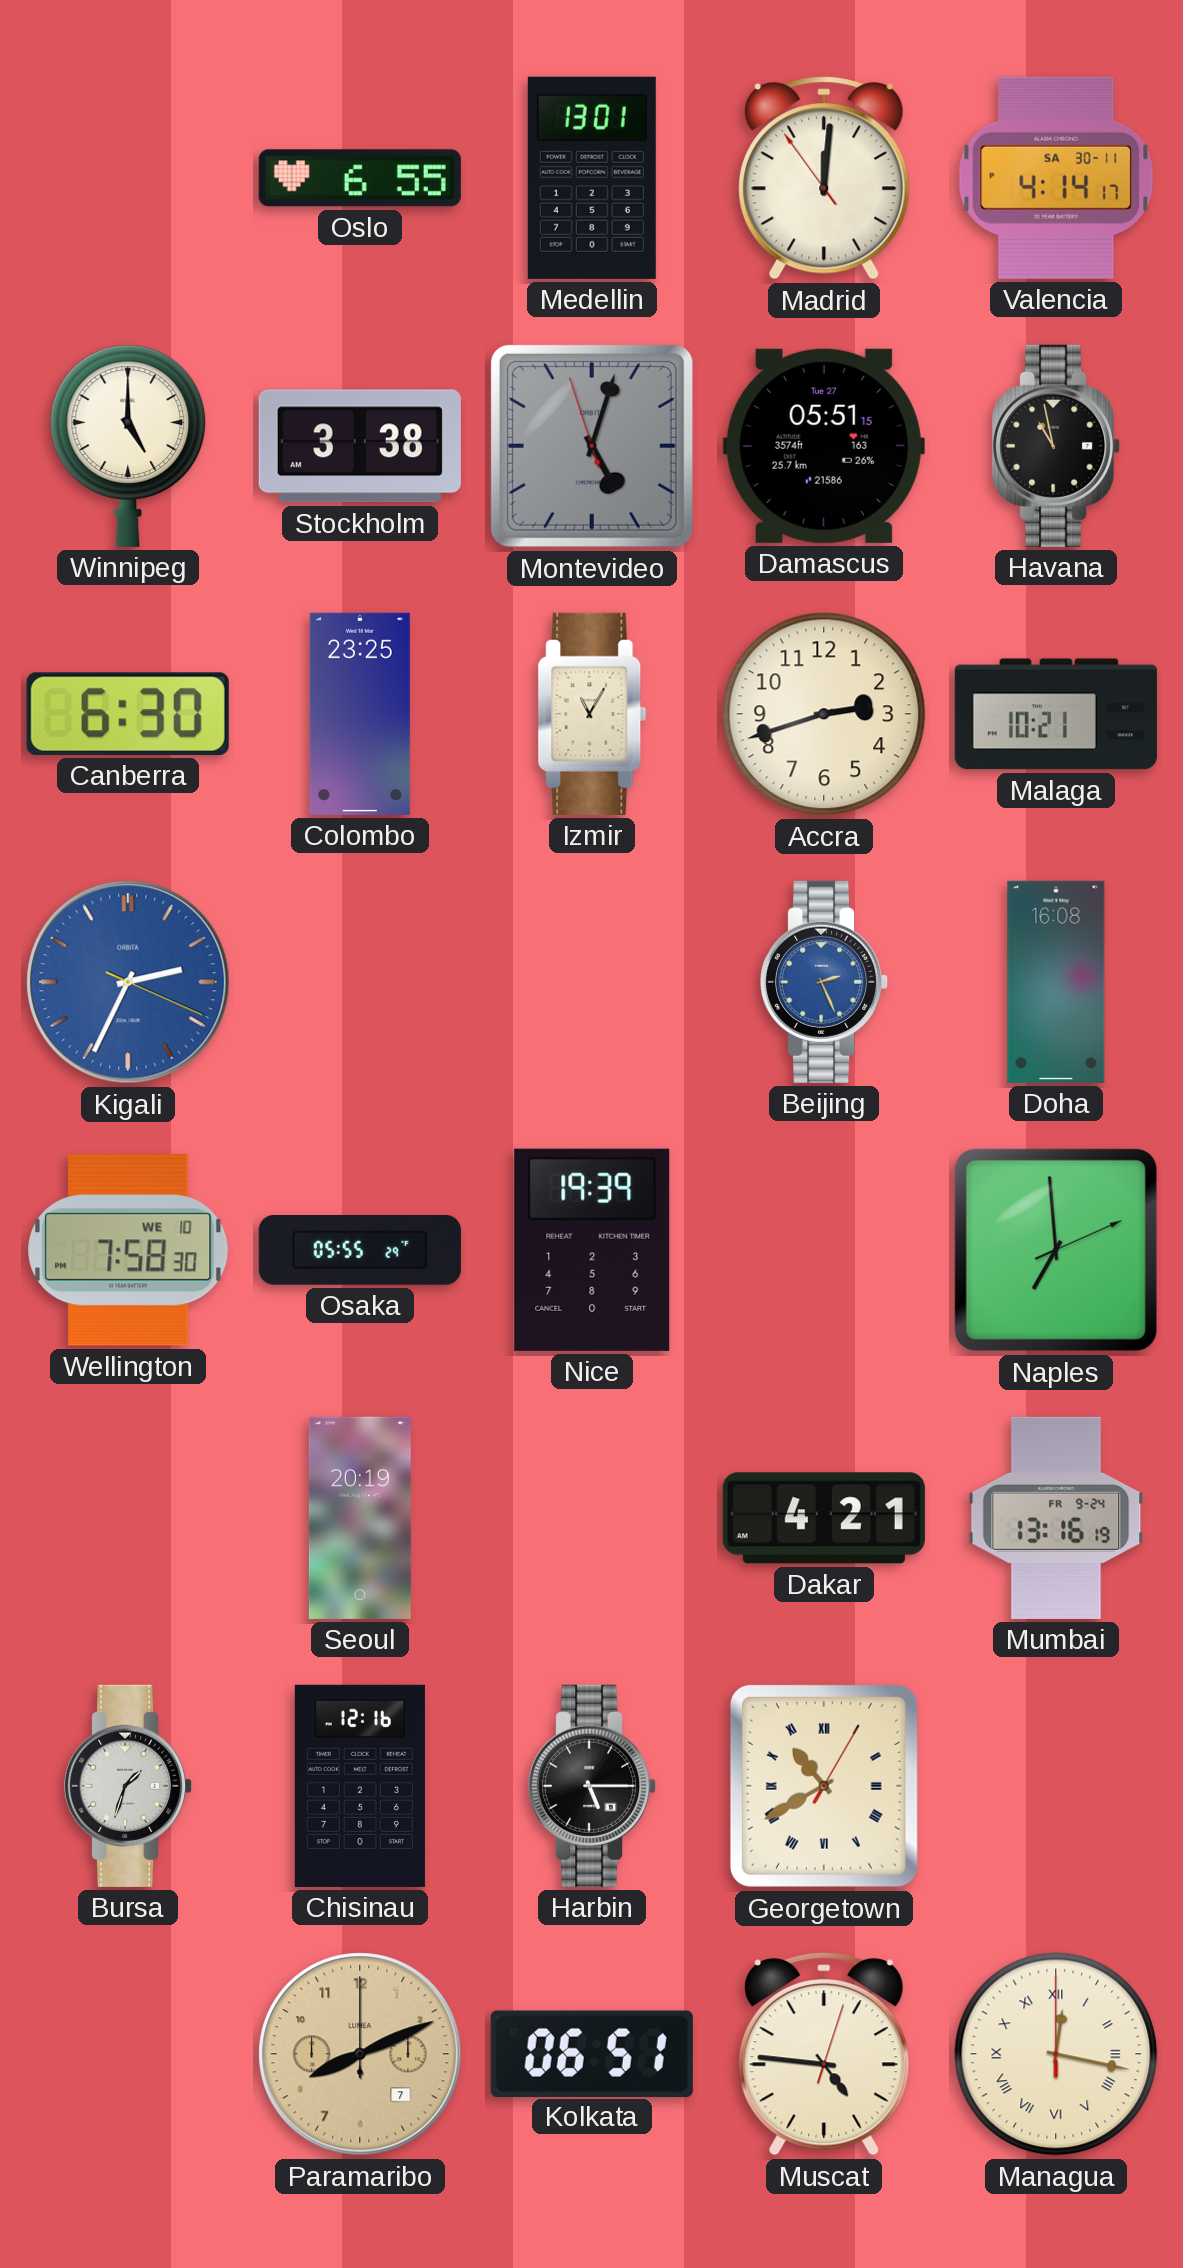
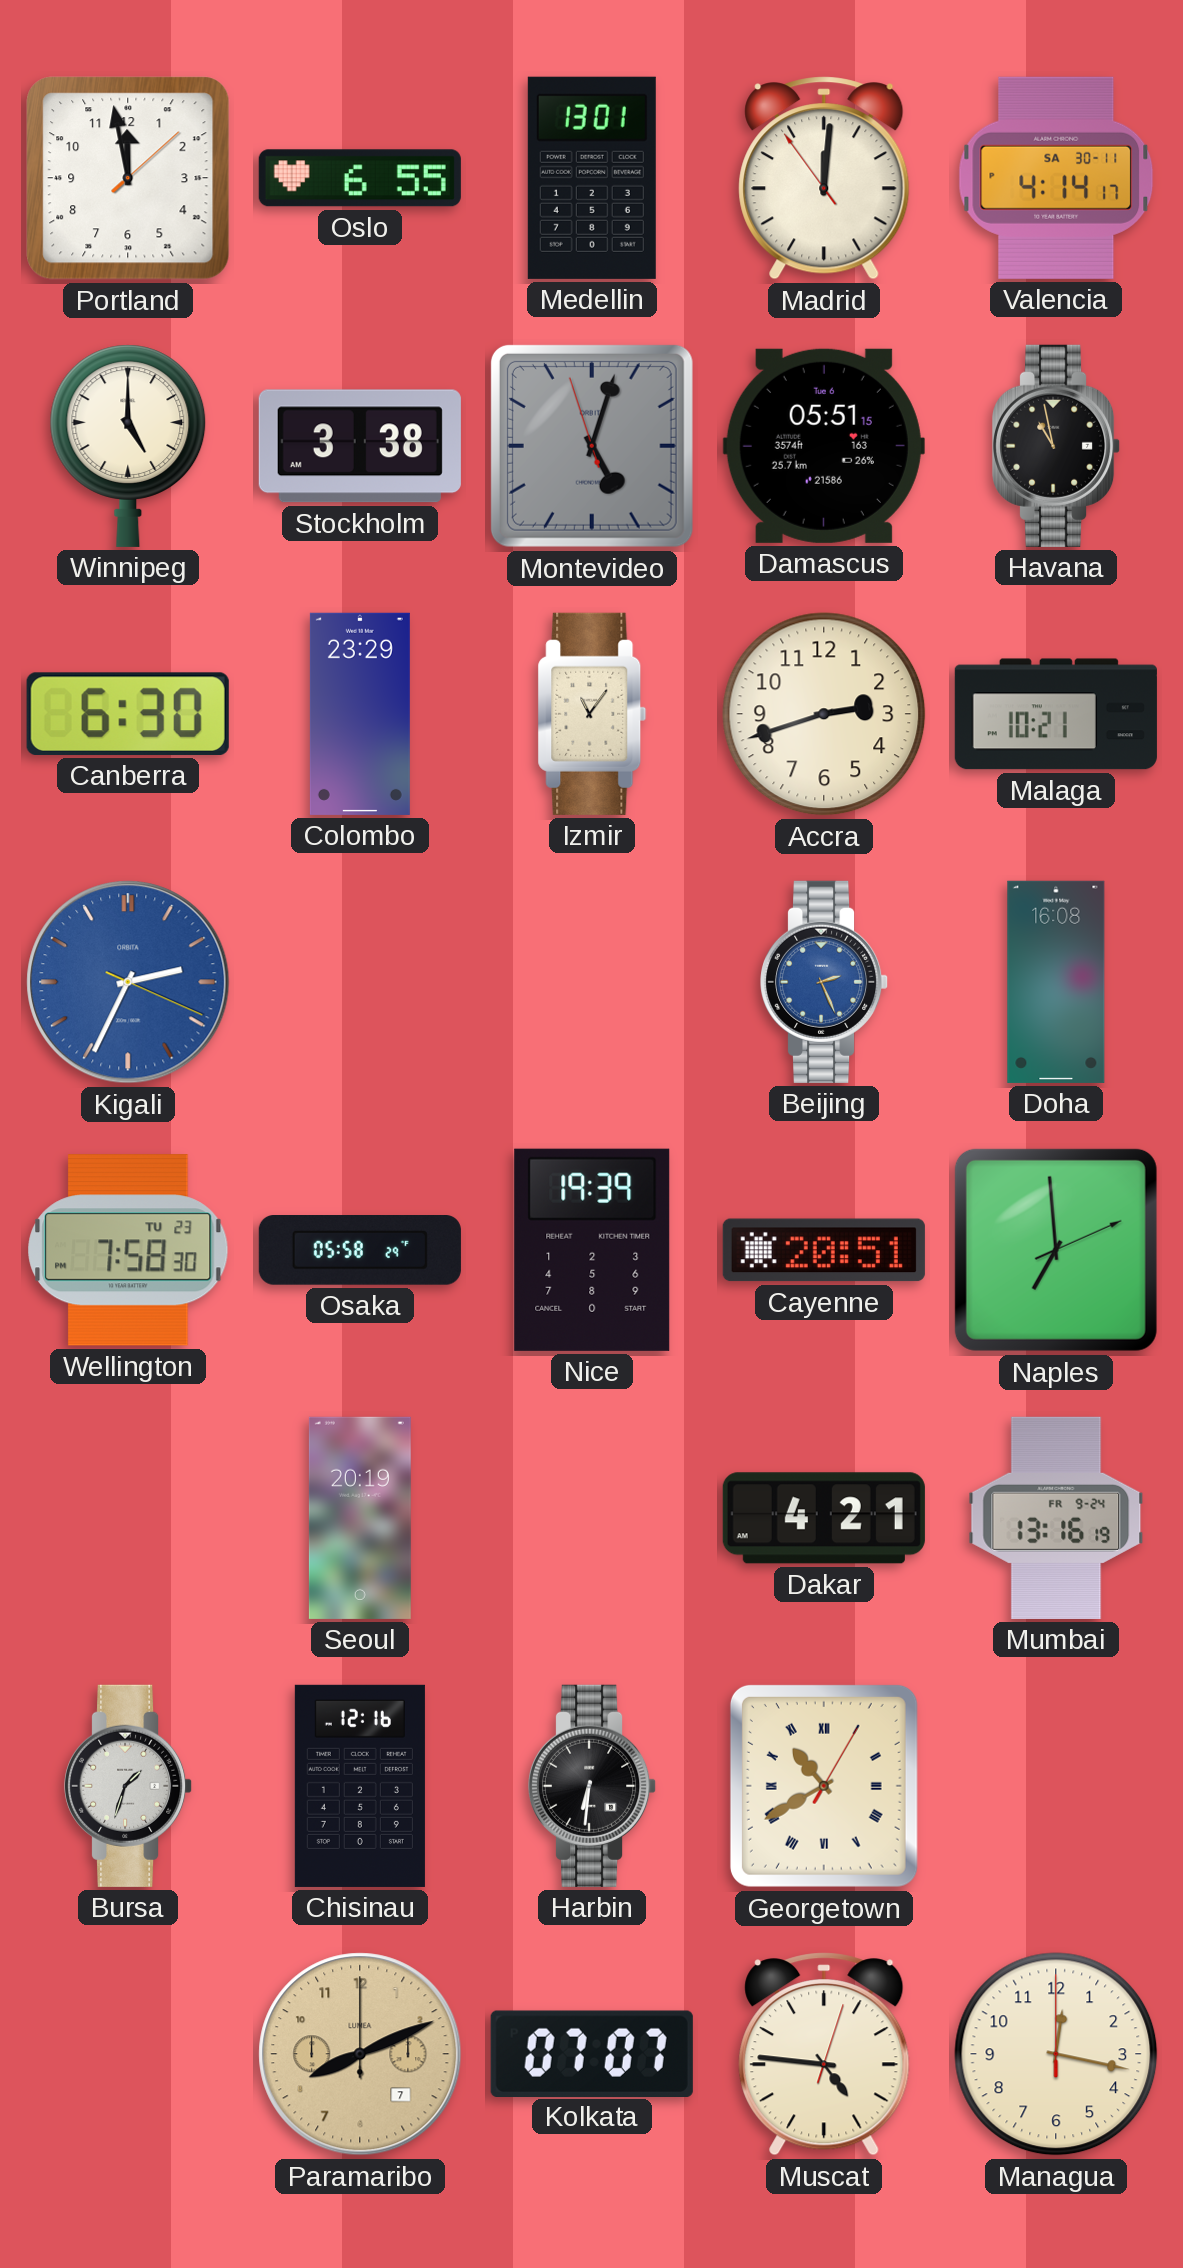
Portland: none -> 11:58 (128, 178)
Damascus date: Tue 27 -> Tue 6 (824, 446)
Colombo: 23:25 -> 23:29 (360, 714)
Izmir: 11:05 -> 11:06 (592, 714)
Wellington date: WE 10 -> TU 23 (128, 1250)
Osaka: 05:55 -> 05:58 (360, 1251)
Cayenne: none -> 20:51 (824, 1250)
Harbin: 5:15 -> 6:31 (593, 1786)
Kolkata: 06:51 -> 07:07 (592, 2053)
Managua numerals: Roman -> Arabic (1056, 2054)
